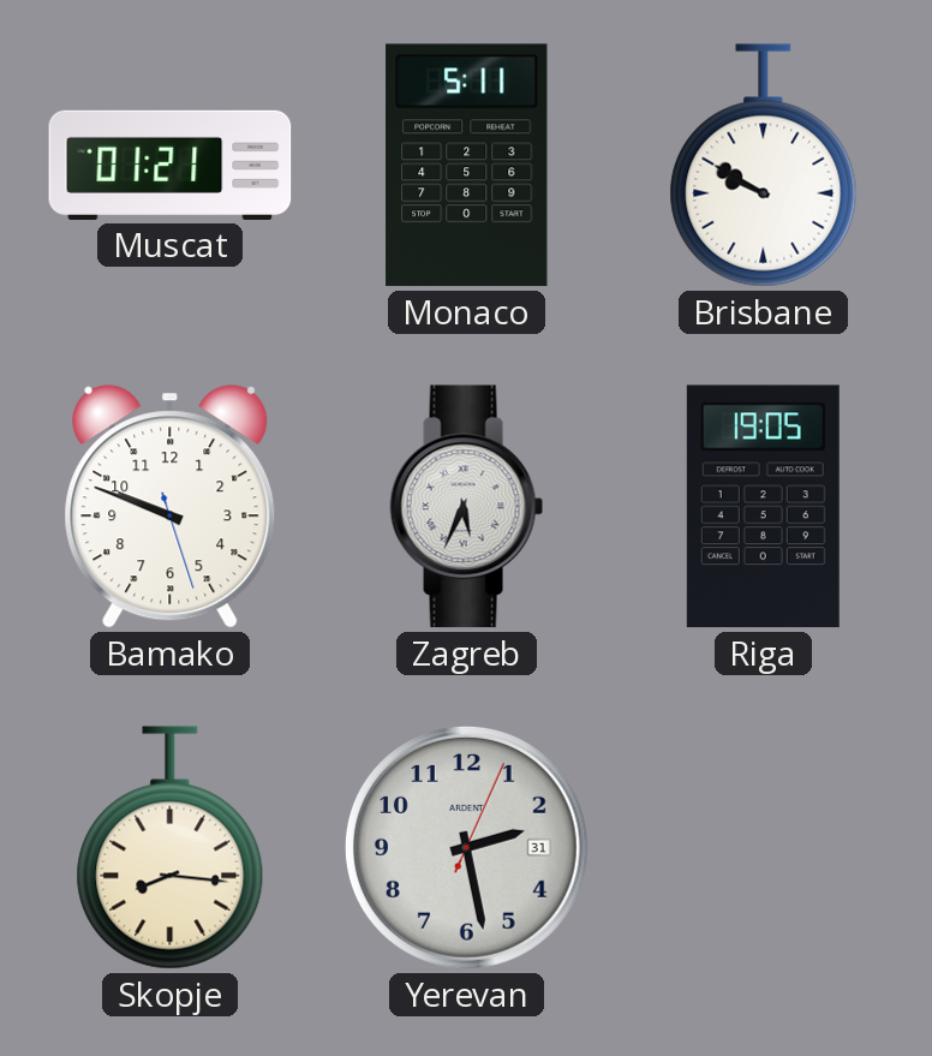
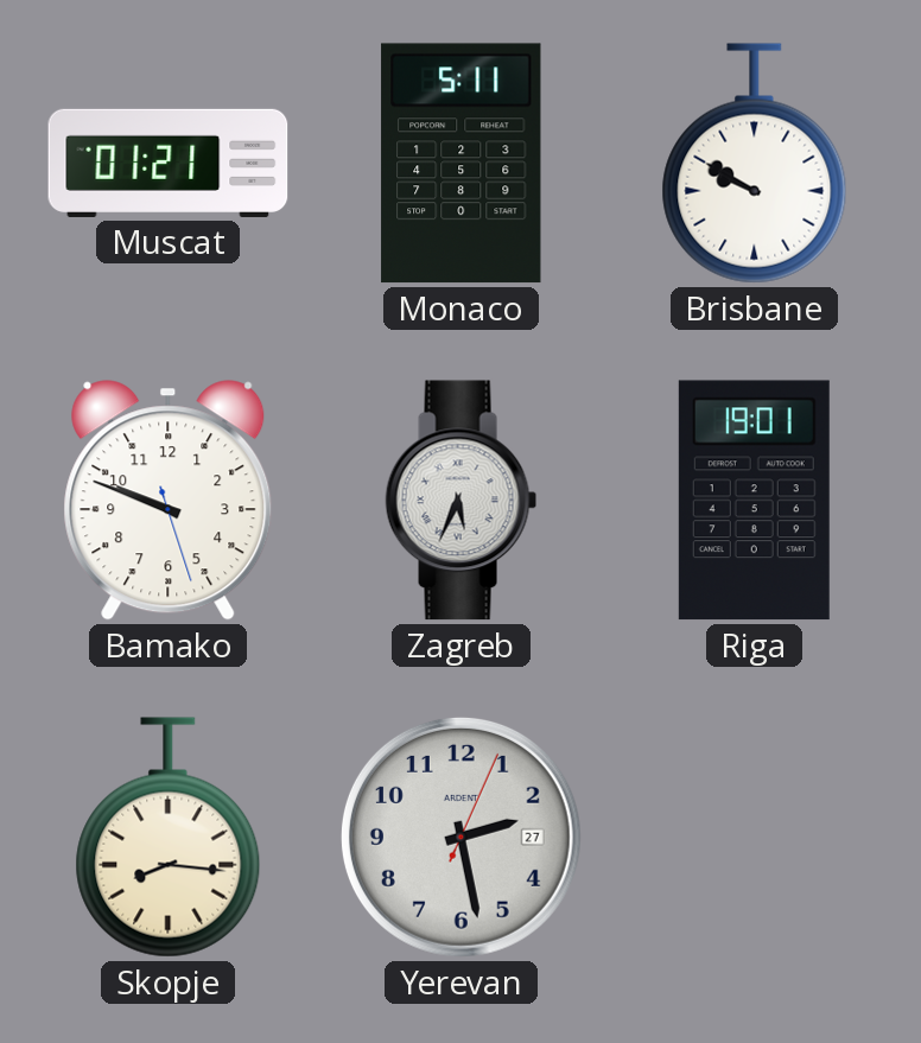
Riga: 19:05 -> 19:01 (754, 501)
Yerevan date: 31 -> 27 (460, 837)
